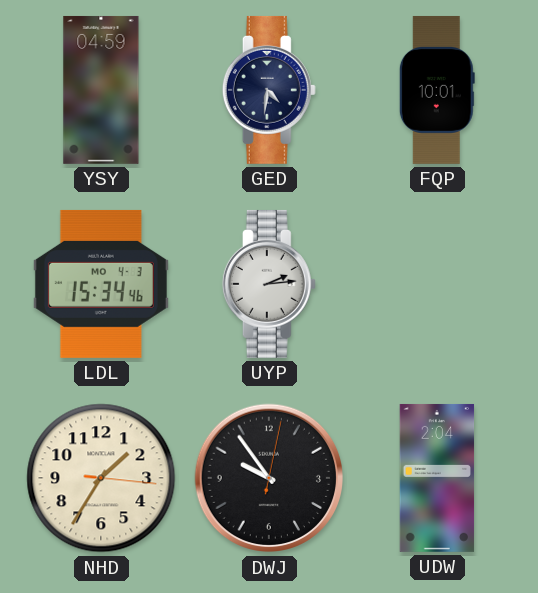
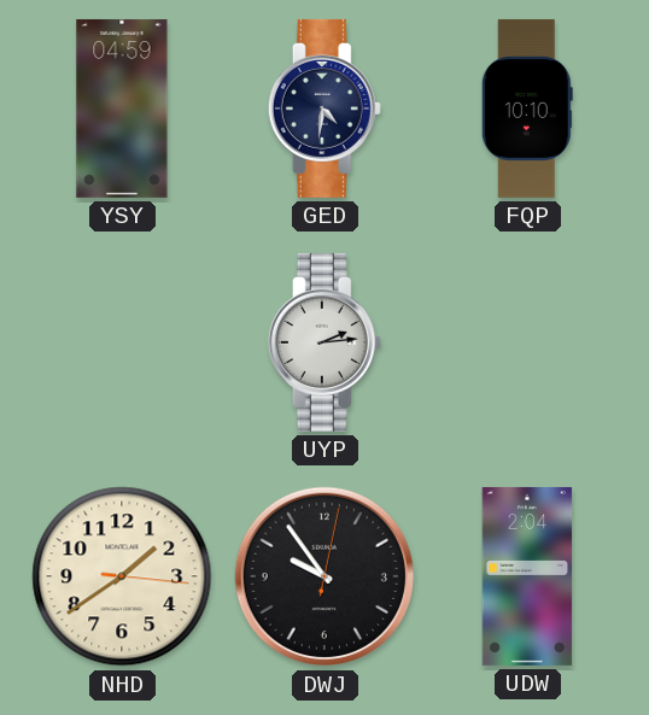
FQP: 10:01 -> 10:10 (527, 109)
LDL: 15:34 -> none (101, 284)
NHD: 1:35 -> 1:39 (122, 576)
